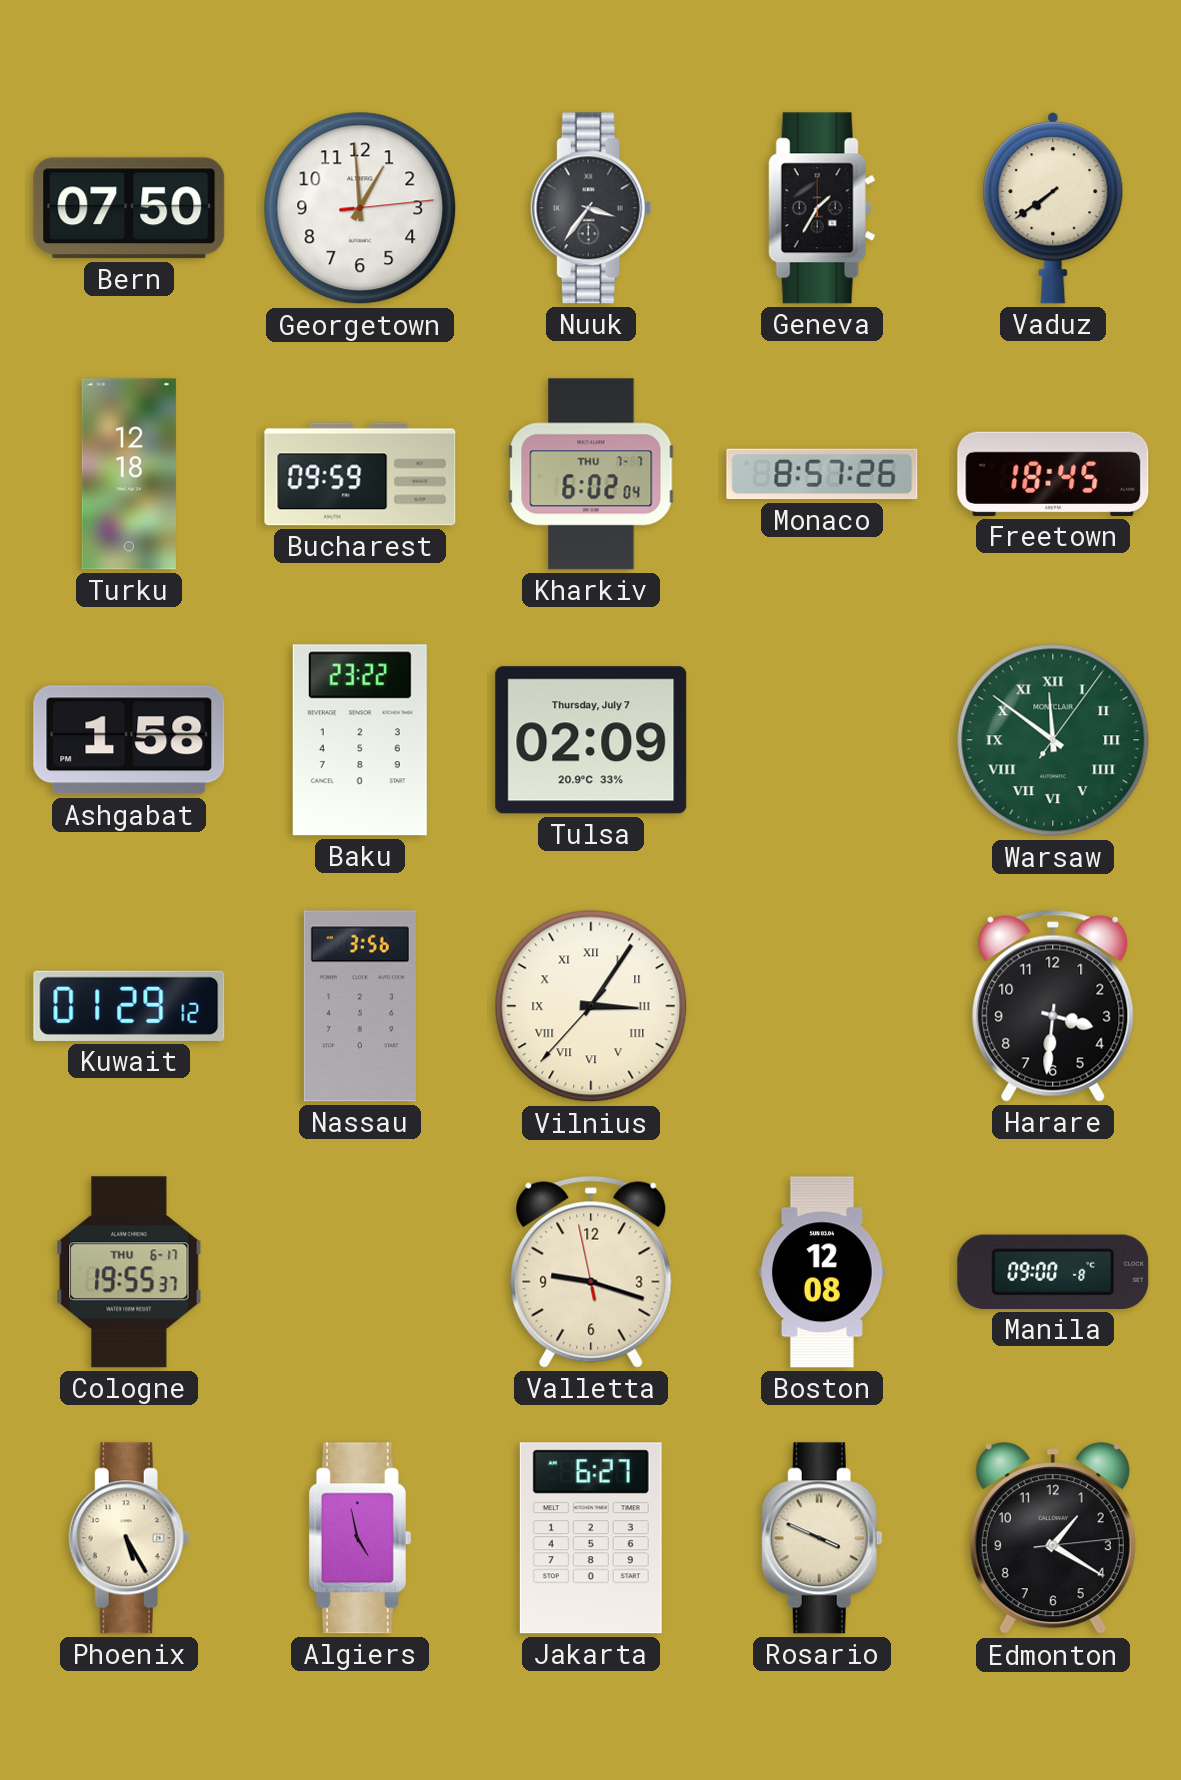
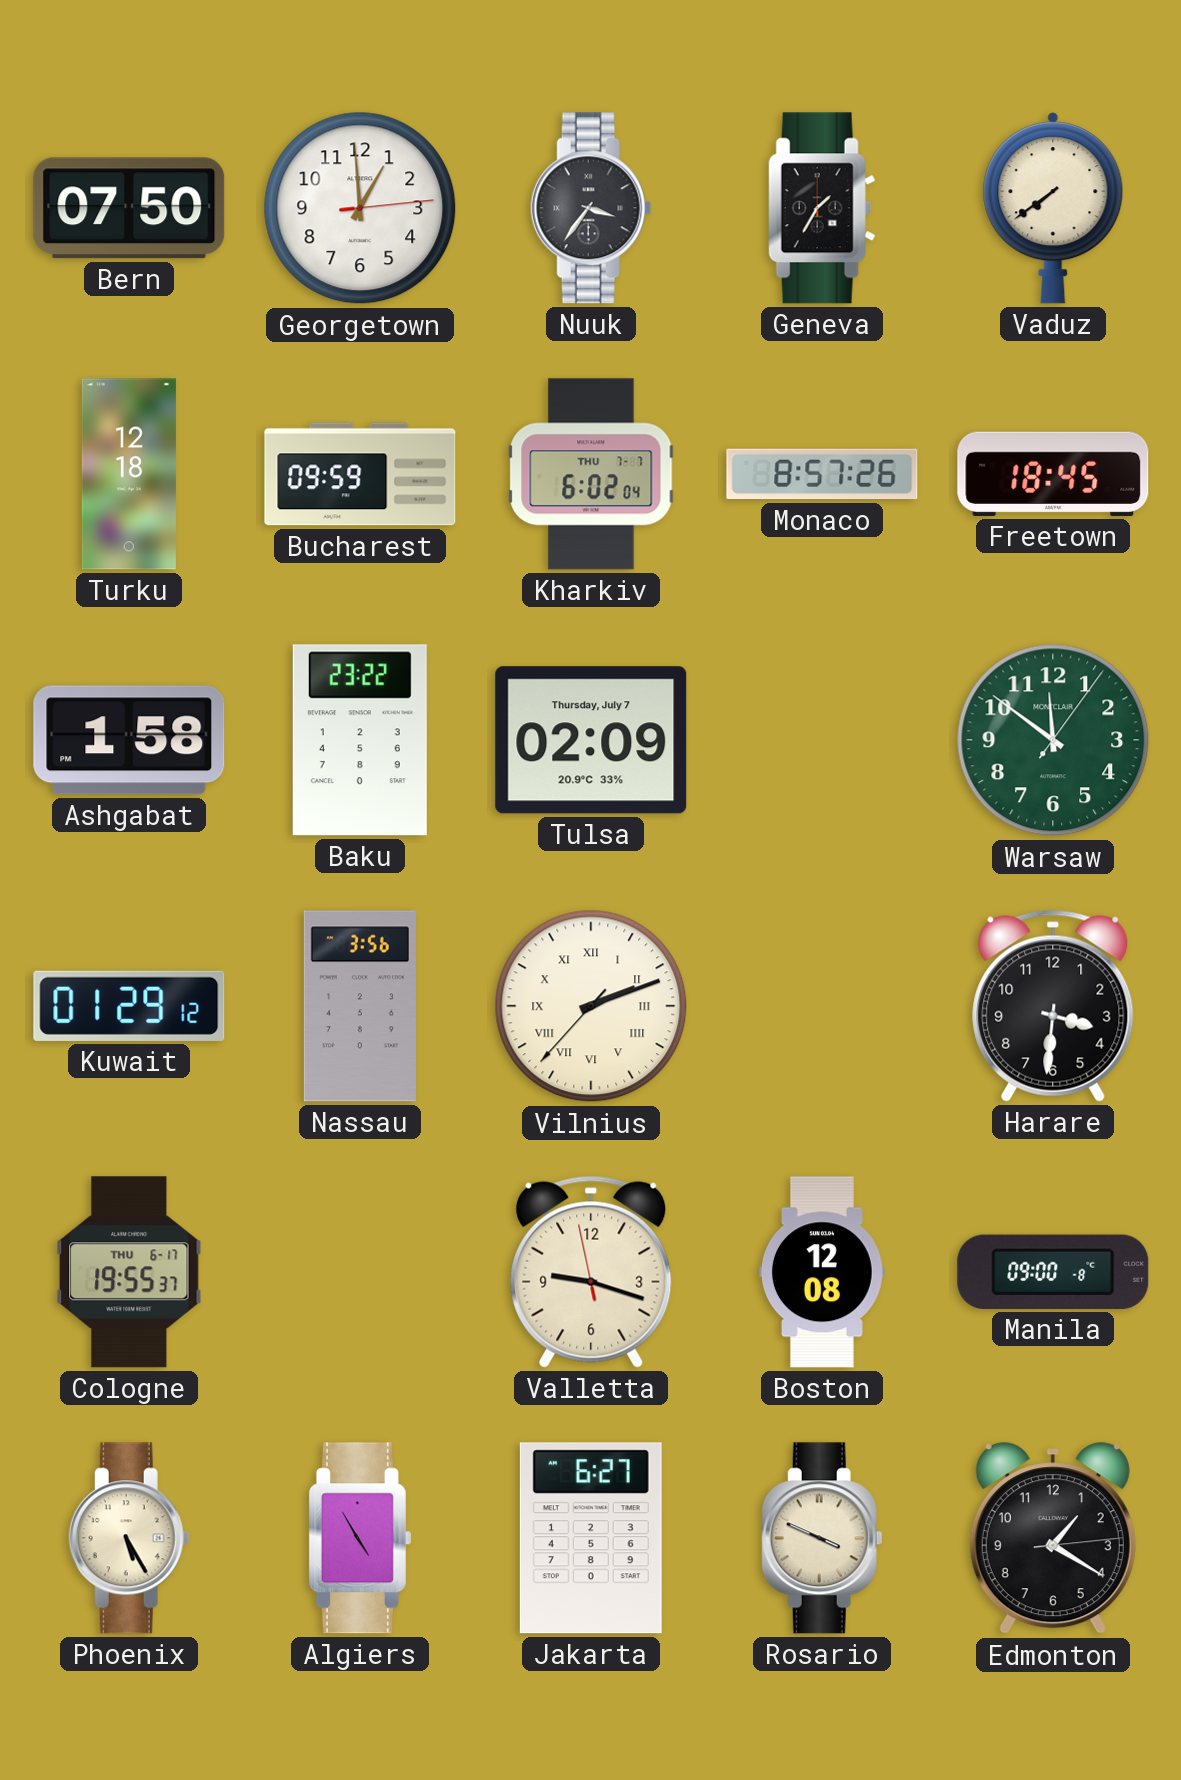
Warsaw numerals: Roman -> Arabic (1053, 740)
Vilnius: 3:05 -> 2:11 (591, 1006)
Algiers: 4:58 -> 4:55 (360, 1538)
